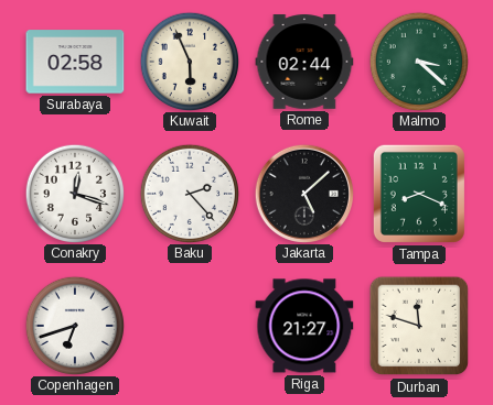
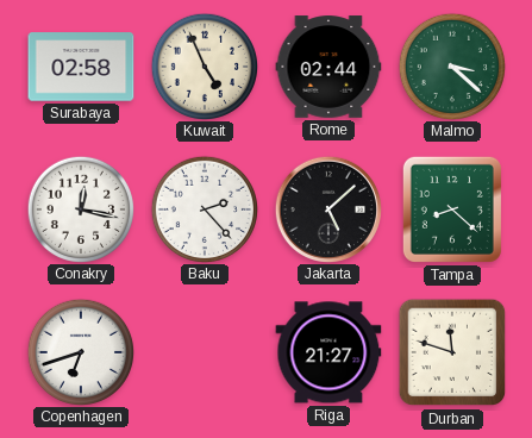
Kuwait: 5:56 -> 4:56 (204, 65)
Conakry: 12:18 -> 12:17 (80, 208)
Tampa: 8:19 -> 8:22 (452, 209)
